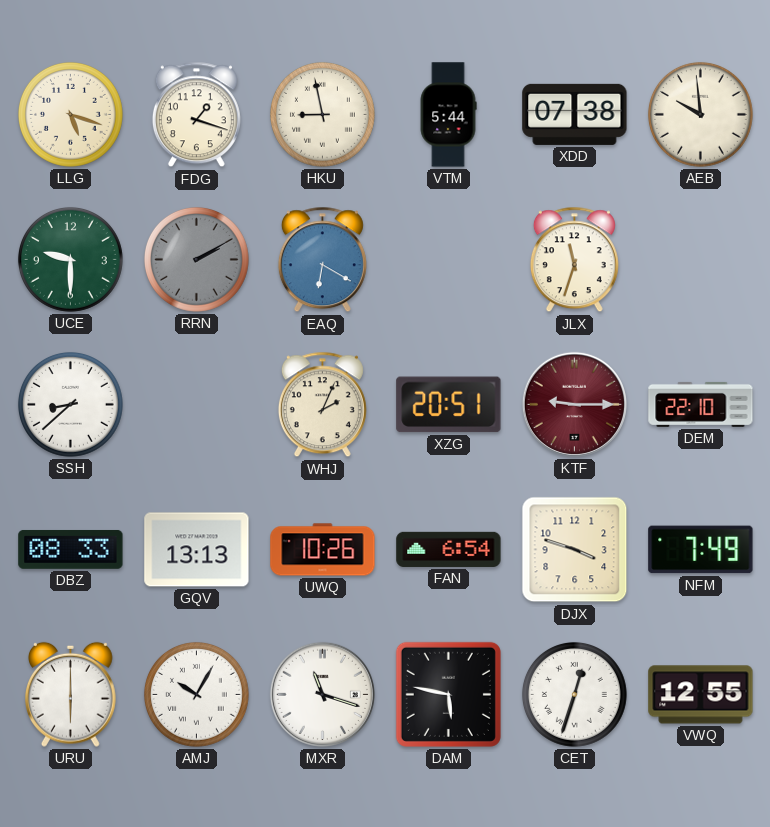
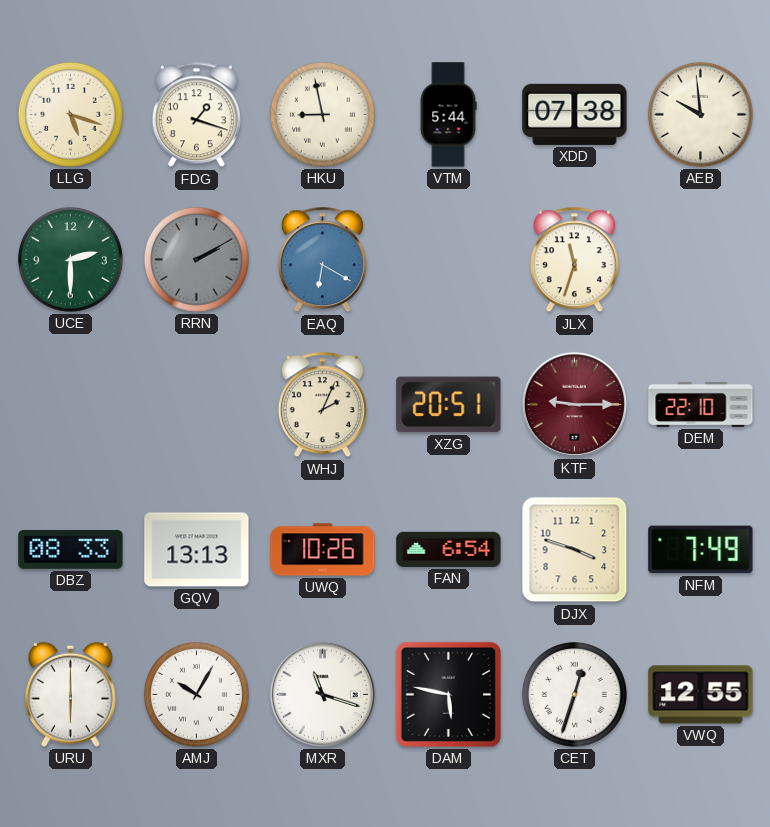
UCE: 9:30 -> 2:30 (70, 259)
SSH: 8:38 -> none (70, 404)
